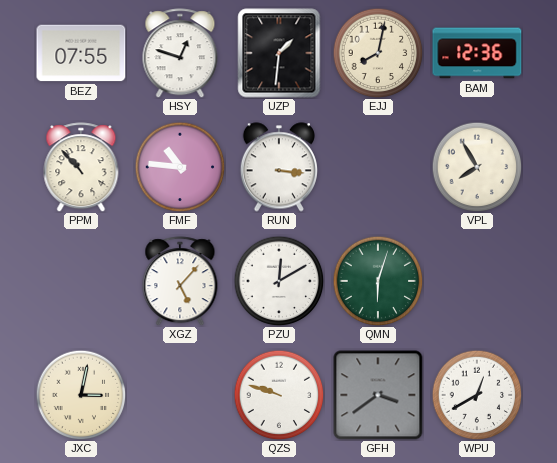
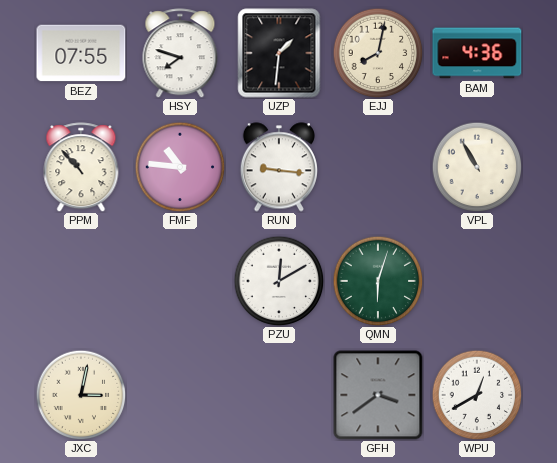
HSY: 12:48 -> 7:48 (180, 53)
BAM: 12:36 -> 4:36 (477, 53)
RUN: 3:16 -> 9:16 (279, 167)
VPL: 7:55 -> 10:55 (477, 167)
XGZ: 5:07 -> none (180, 281)
QZS: 9:48 -> none (279, 395)
